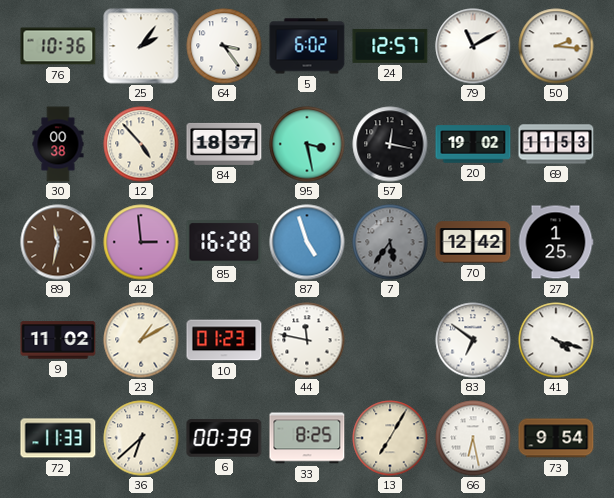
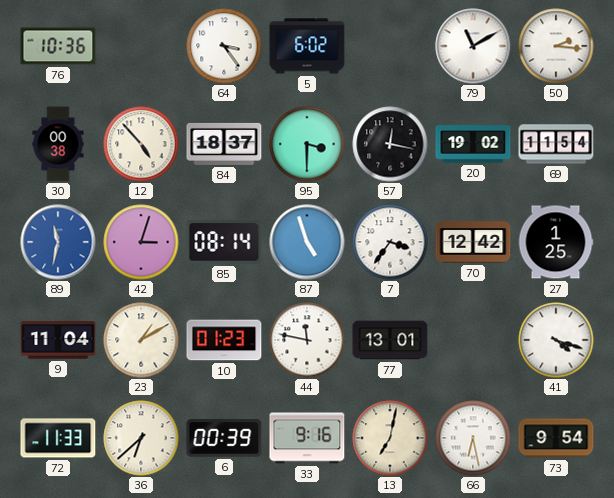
25: 2:06 -> none (141, 46)
24: 12:57 -> none (390, 46)
95: 3:28 -> 3:30 (307, 144)
69: 11:53 -> 11:54 (556, 144)
89 dial: brown -> blue (58, 242)
42: 2:59 -> 3:03 (141, 242)
85: 16:28 -> 08:14 (224, 242)
7: 5:36 -> 3:36 (390, 242)
7 dial: grey -> white (390, 242)
9: 11:02 -> 11:04 (58, 340)
77: none -> 13:01 (390, 340)
83: 6:51 -> none (473, 340)
33: 8:25 -> 9:16 (307, 438)
13: 7:05 -> 7:02 (390, 438)
